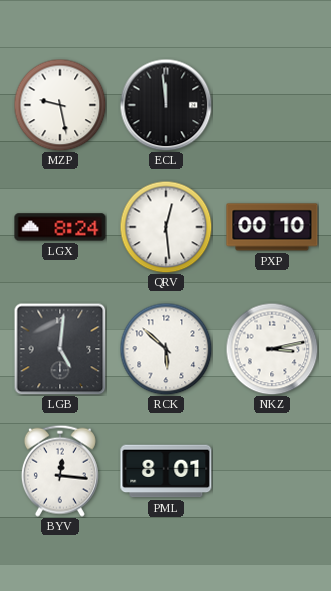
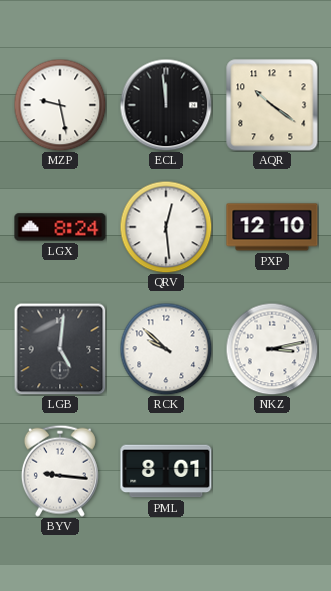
AQR: none -> 10:21 (272, 105)
PXP: 00:10 -> 12:10 (272, 227)
RCK: 5:52 -> 9:52 (166, 349)
BYV: 12:16 -> 9:16 (60, 471)
